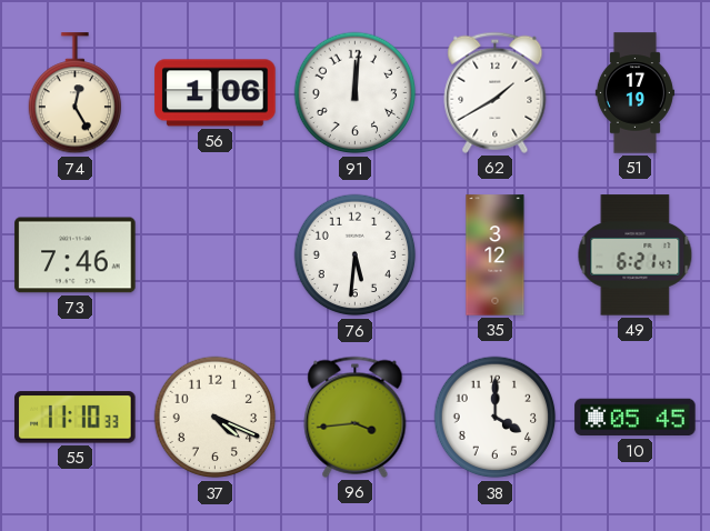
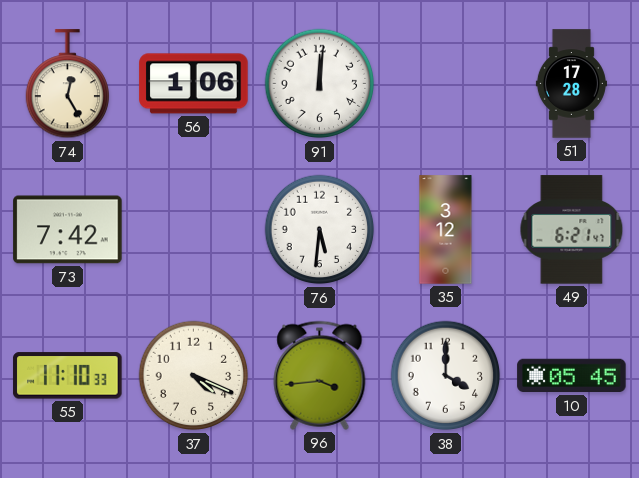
62: 1:40 -> none (496, 92)
51: 17:19 -> 17:28 (571, 84)
73: 7:46 -> 7:42 (68, 230)
